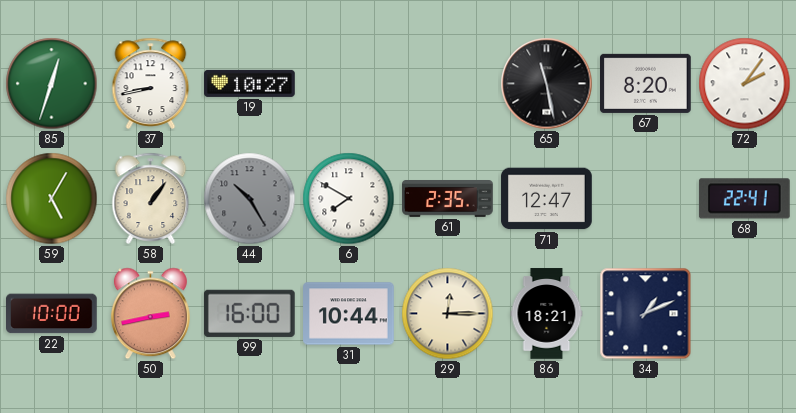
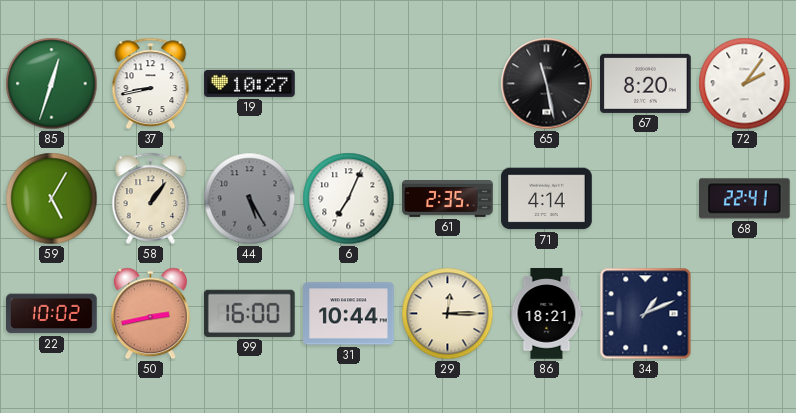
44: 10:25 -> 5:25 (250, 199)
6: 7:50 -> 7:04 (349, 199)
71: 12:47 -> 4:14 (547, 199)
22: 10:00 -> 10:02 (52, 314)
